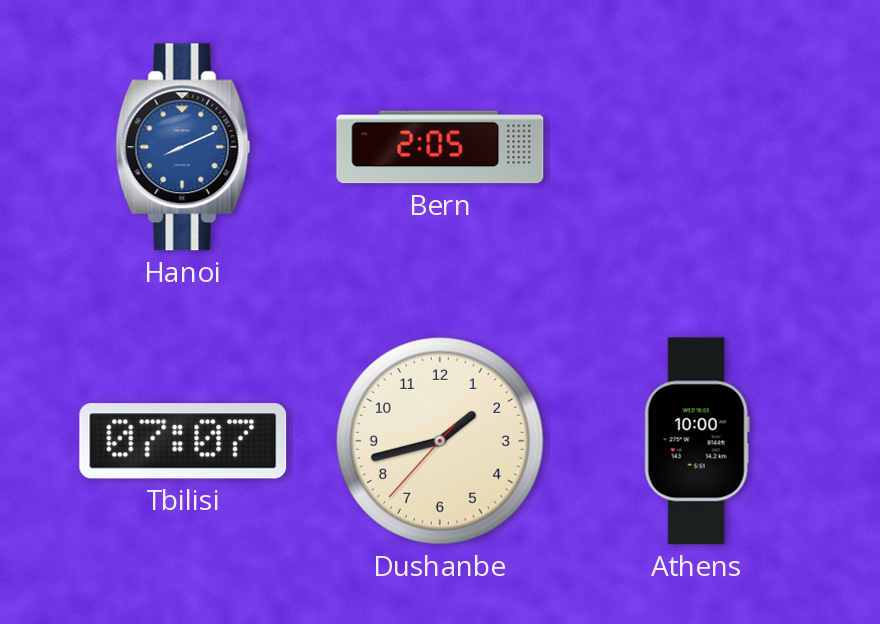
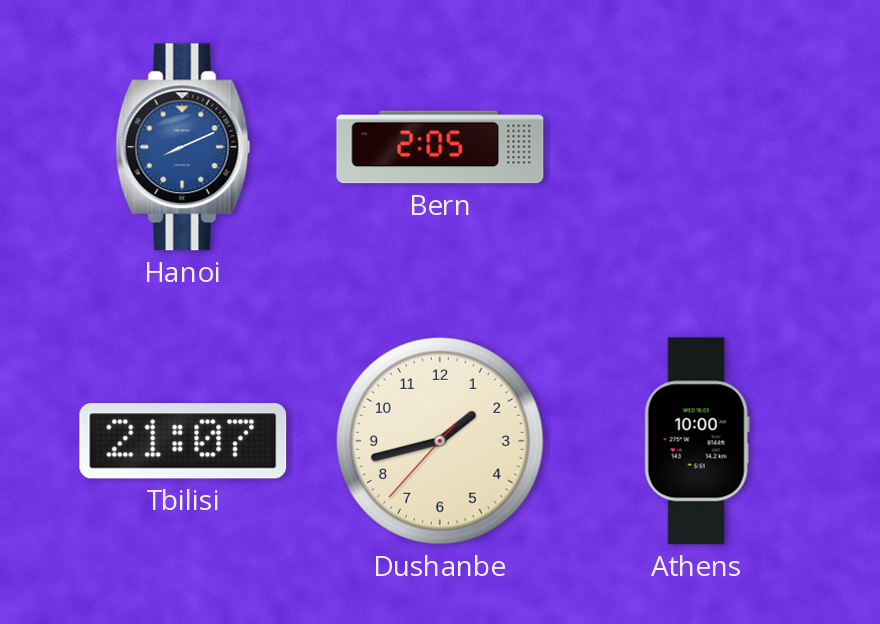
Tbilisi: 07:07 -> 21:07 (183, 441)
